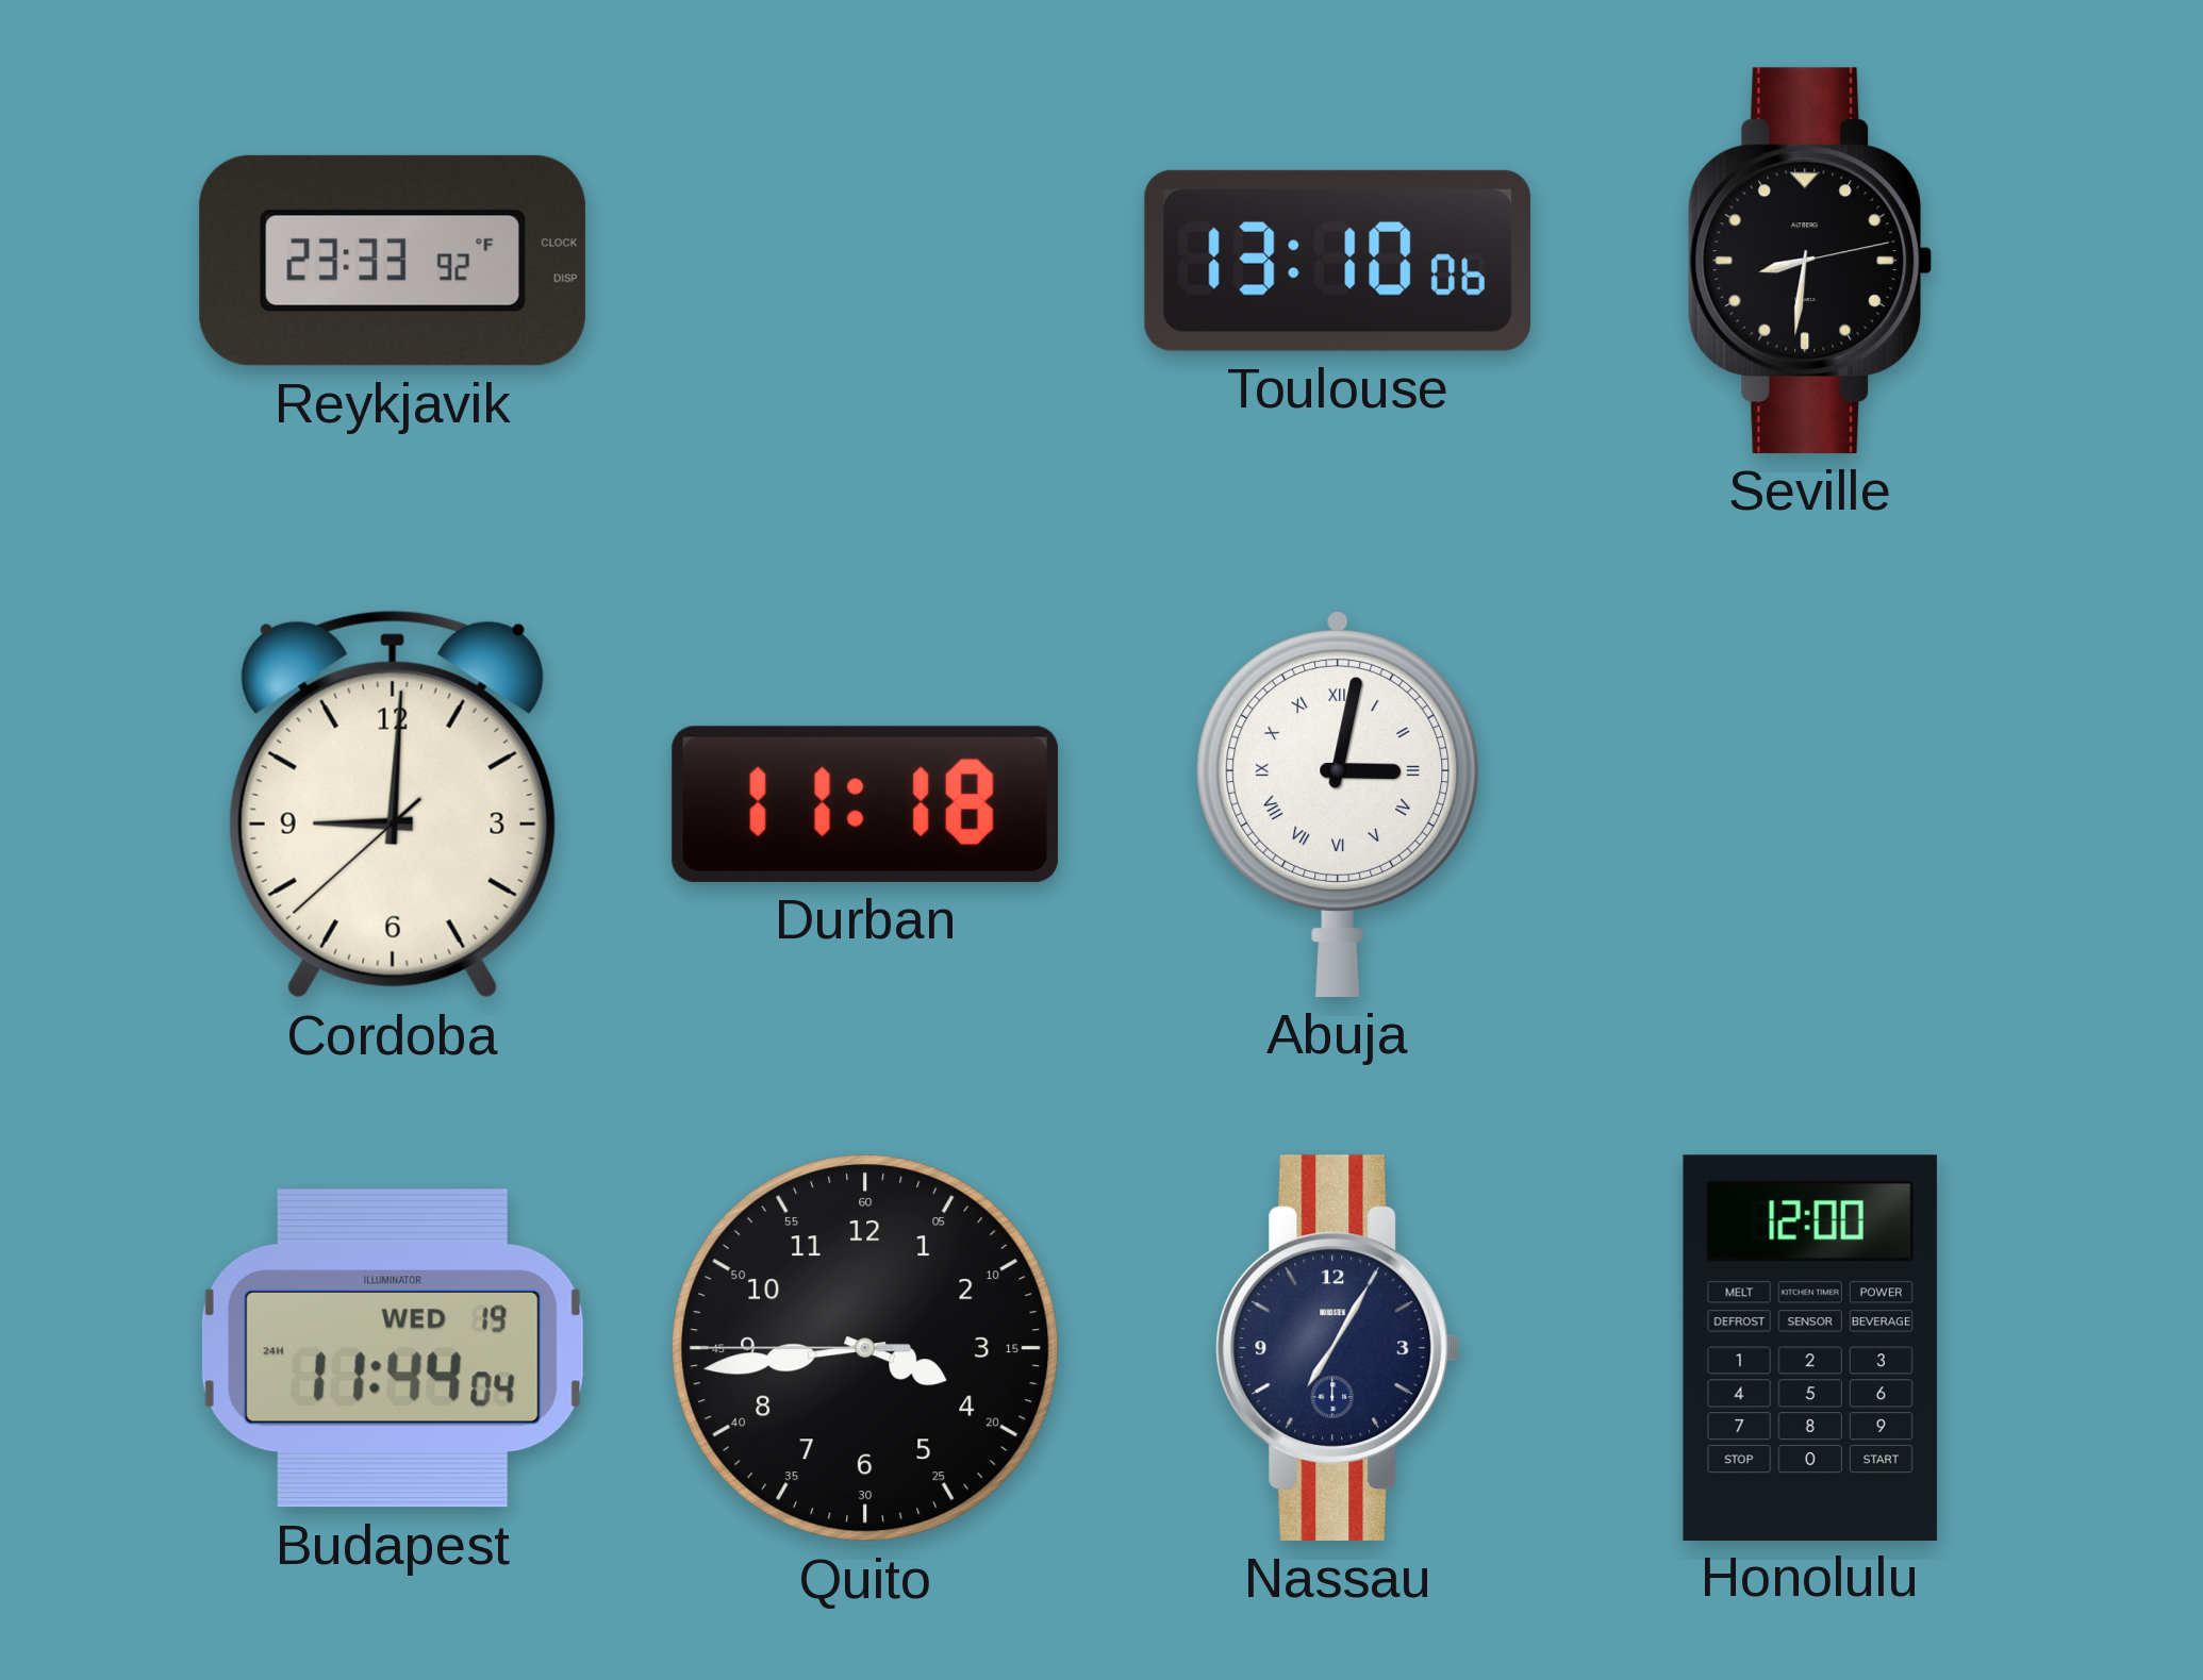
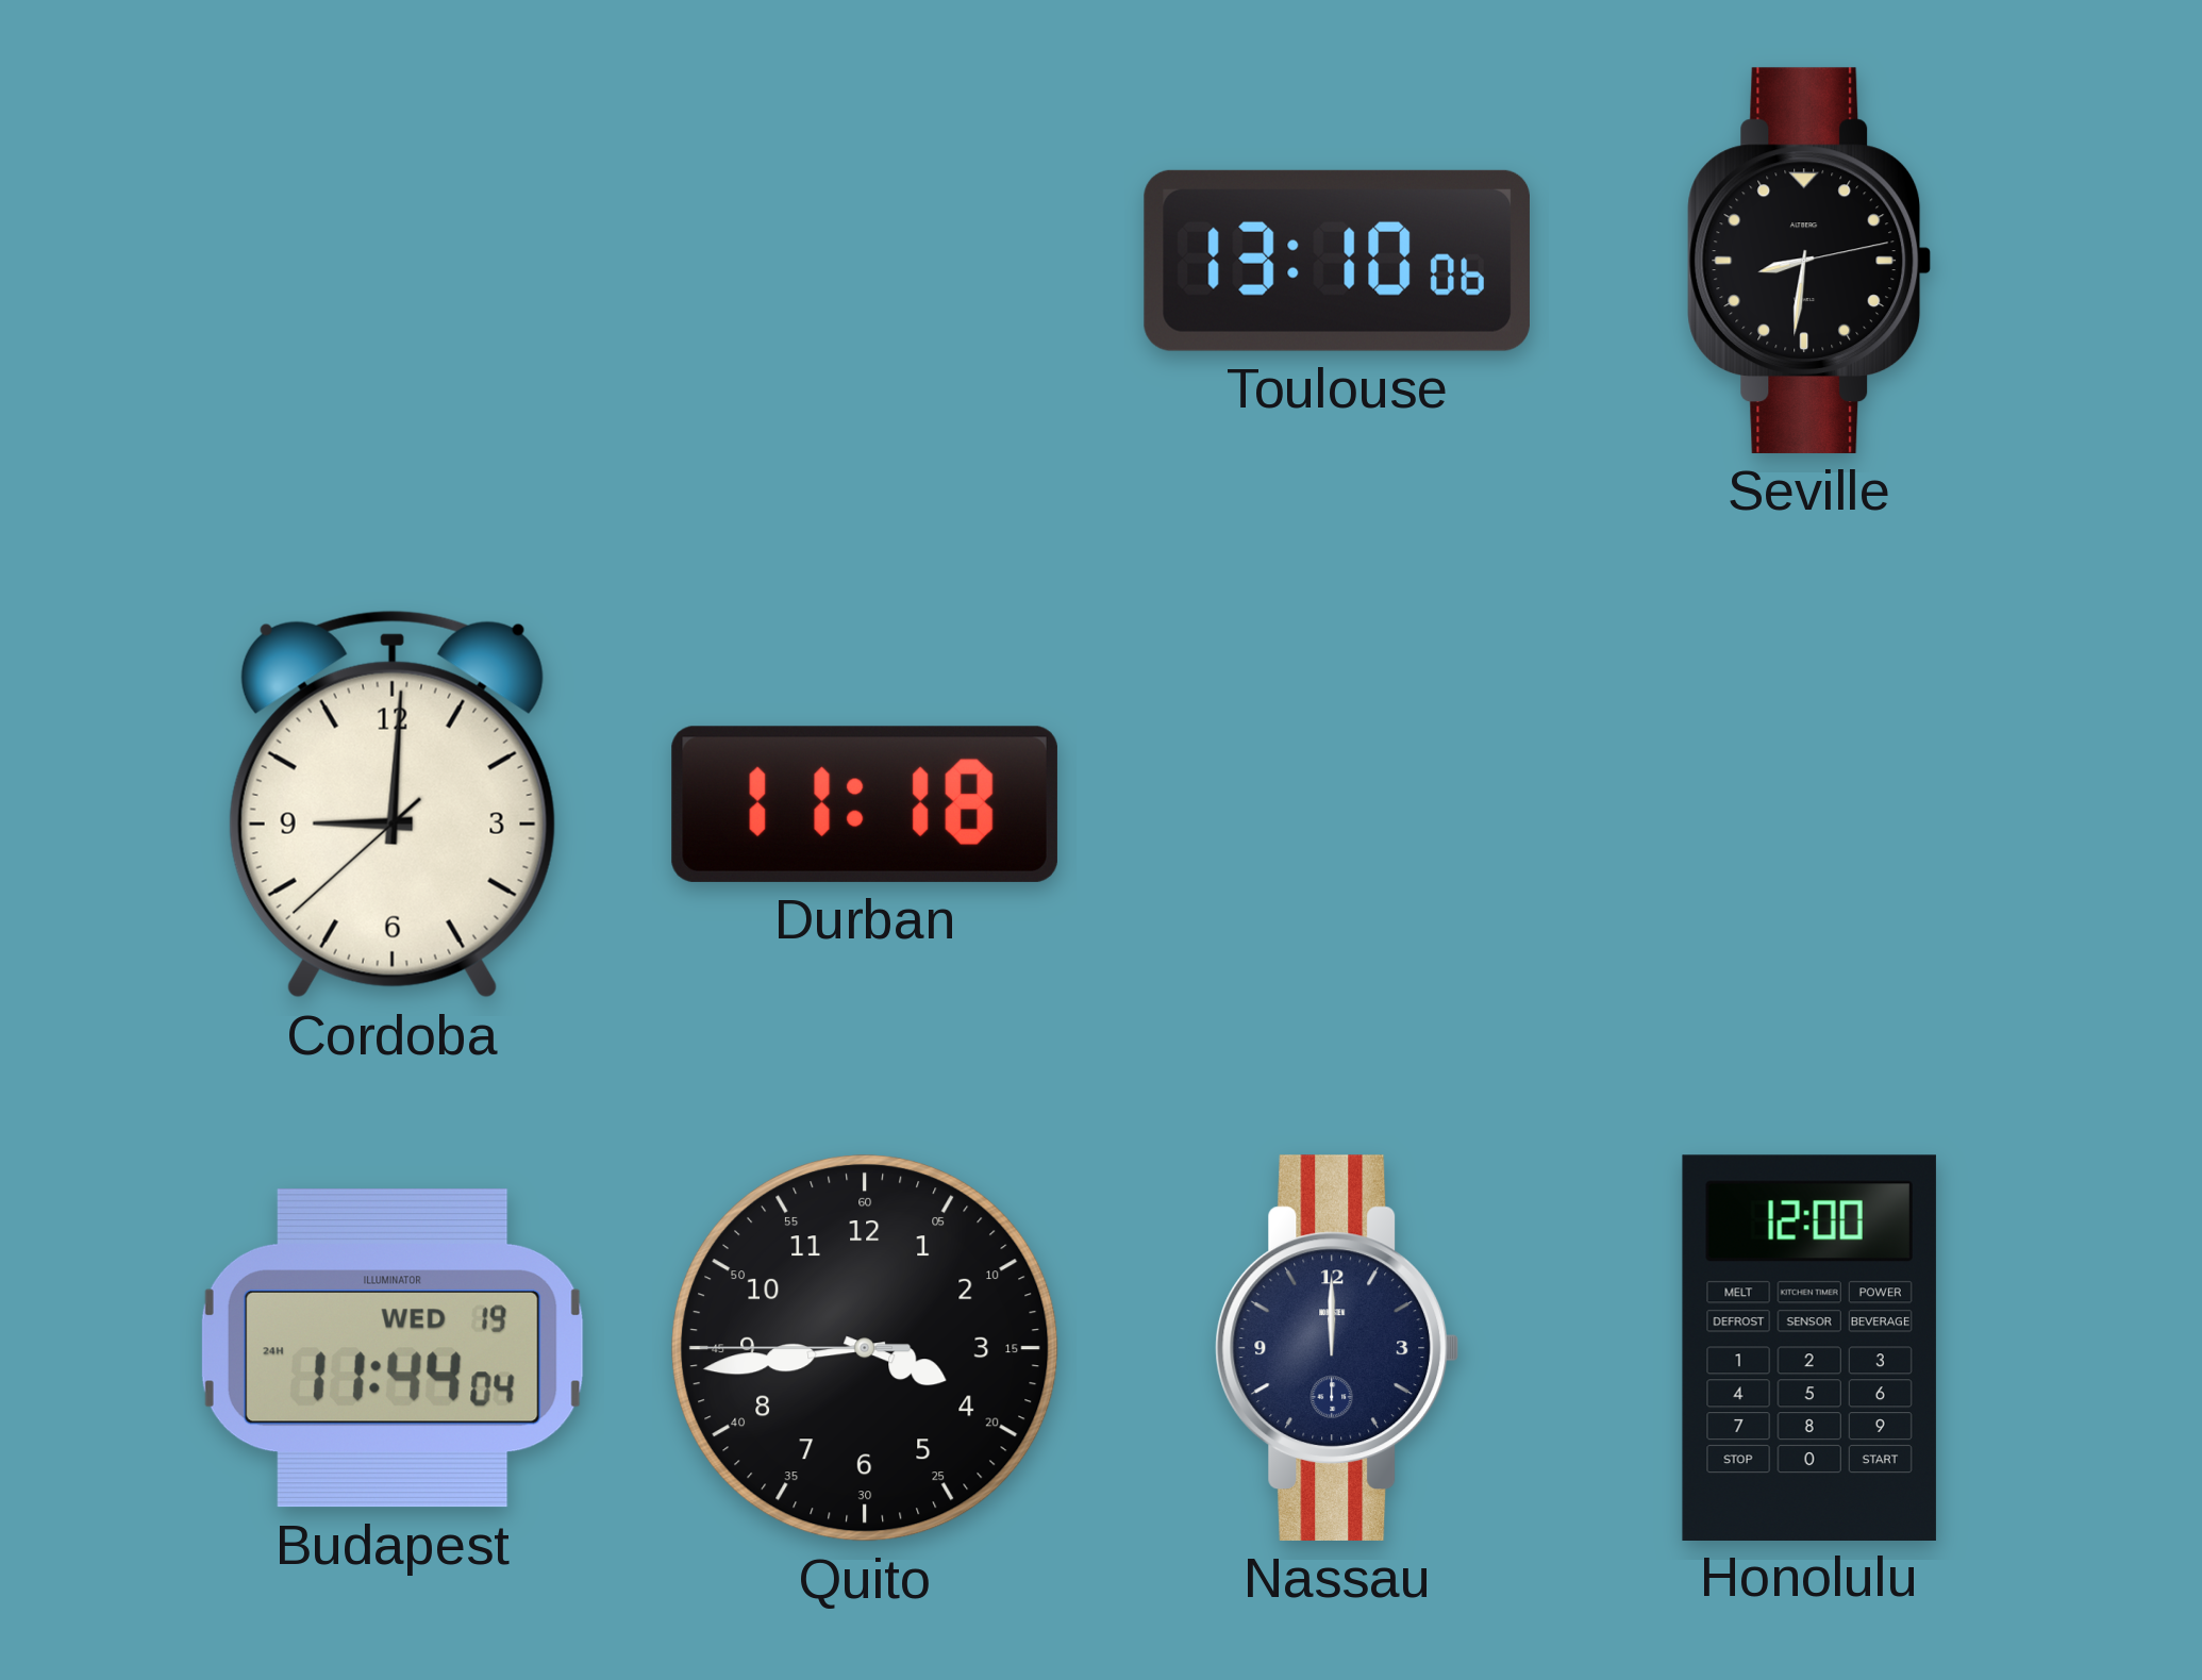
Reykjavik: 23:33 -> none (393, 261)
Abuja: 3:02 -> none (1338, 804)
Nassau: 7:05 -> 12:00 (1337, 1348)
